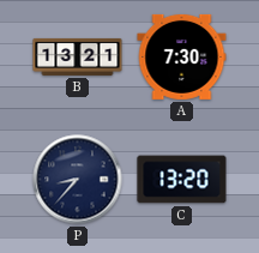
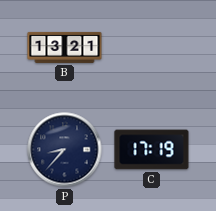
A: 7:30 -> none (182, 56)
C: 13:20 -> 17:19 (152, 150)
